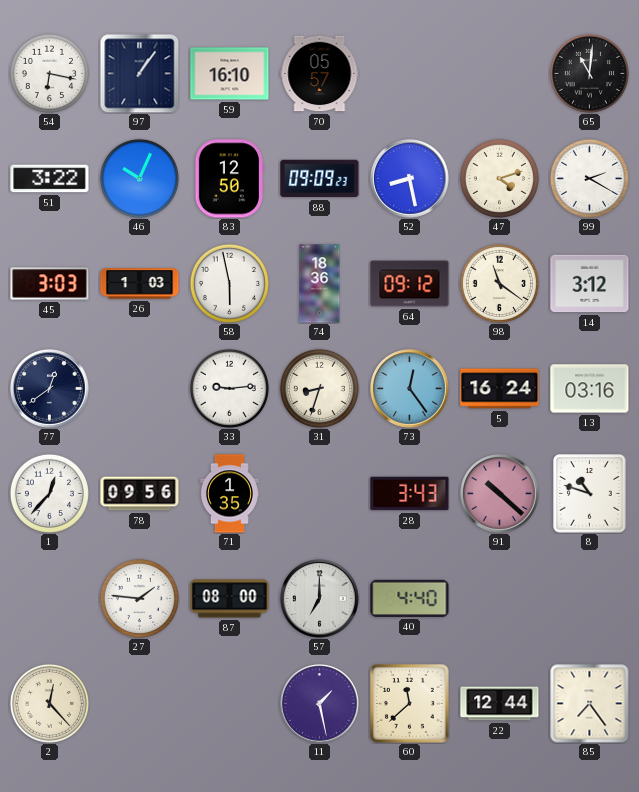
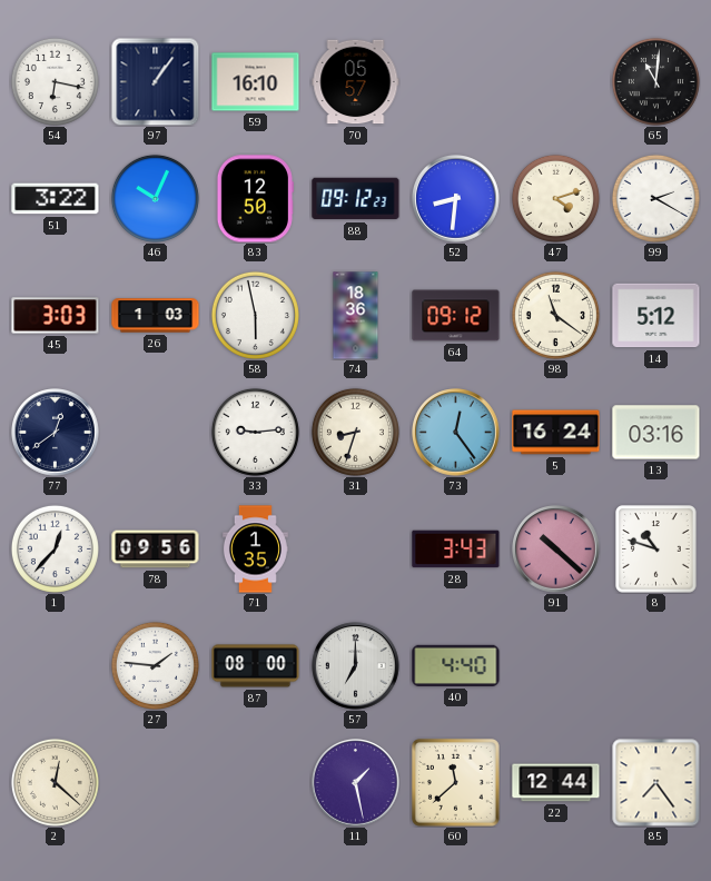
88: 09:09 -> 09:12 (356, 199)
52: 8:28 -> 8:31 (456, 199)
14: 3:12 -> 5:12 (656, 316)
2: 12:23 -> 12:22 (55, 782)
